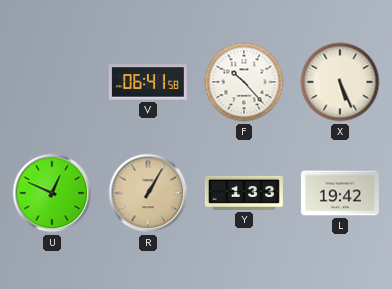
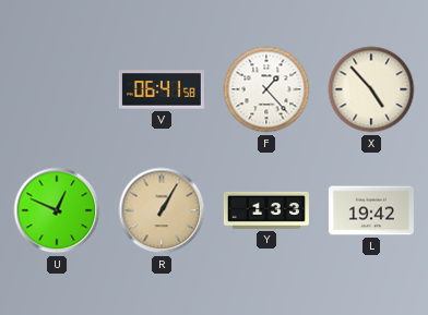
F: 10:23 -> 1:23 (266, 89)
X: 5:26 -> 4:53 (371, 89)
